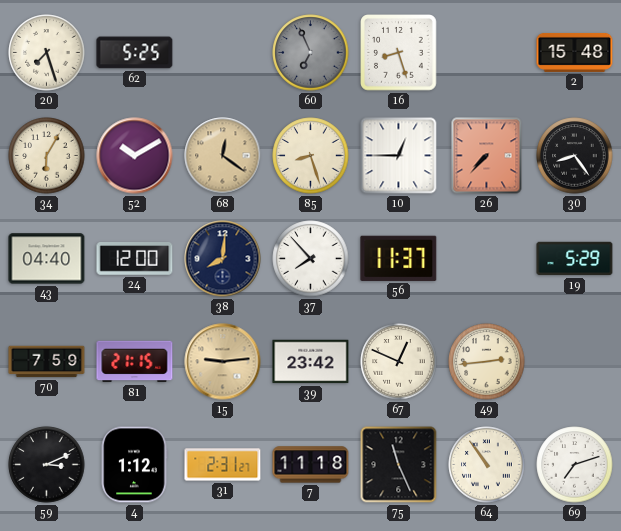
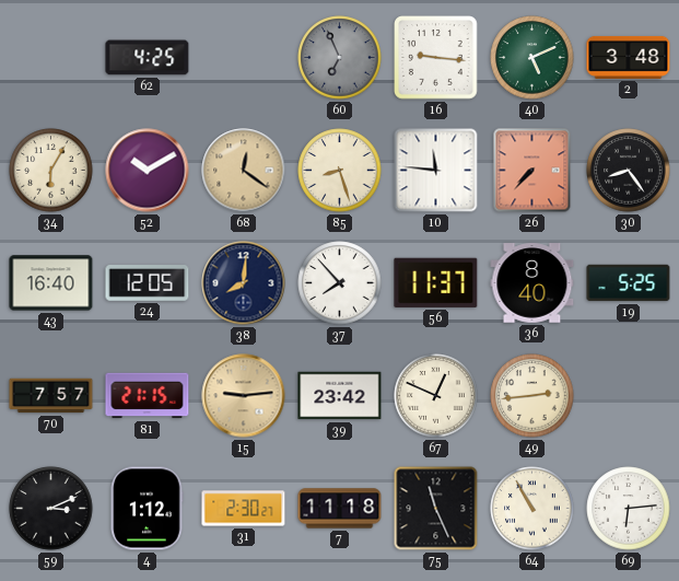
20: 7:27 -> none (47, 53)
62: 5:25 -> 4:25 (148, 58)
16: 8:27 -> 9:16 (436, 58)
40: none -> 5:11 (532, 58)
2: 15:48 -> 3:48 (629, 57)
10: 12:45 -> 11:46 (436, 171)
43: 04:40 -> 16:40 (51, 283)
24: 12:00 -> 12:05 (148, 283)
36: none -> 8:40 (532, 283)
19: 5:29 -> 5:25 (629, 283)
70: 7:59 -> 7:57 (51, 396)
31: 2:31 -> 2:30 (244, 509)
64: 10:54 -> 10:55 (532, 509)
69: 7:12 -> 6:14 (629, 509)
